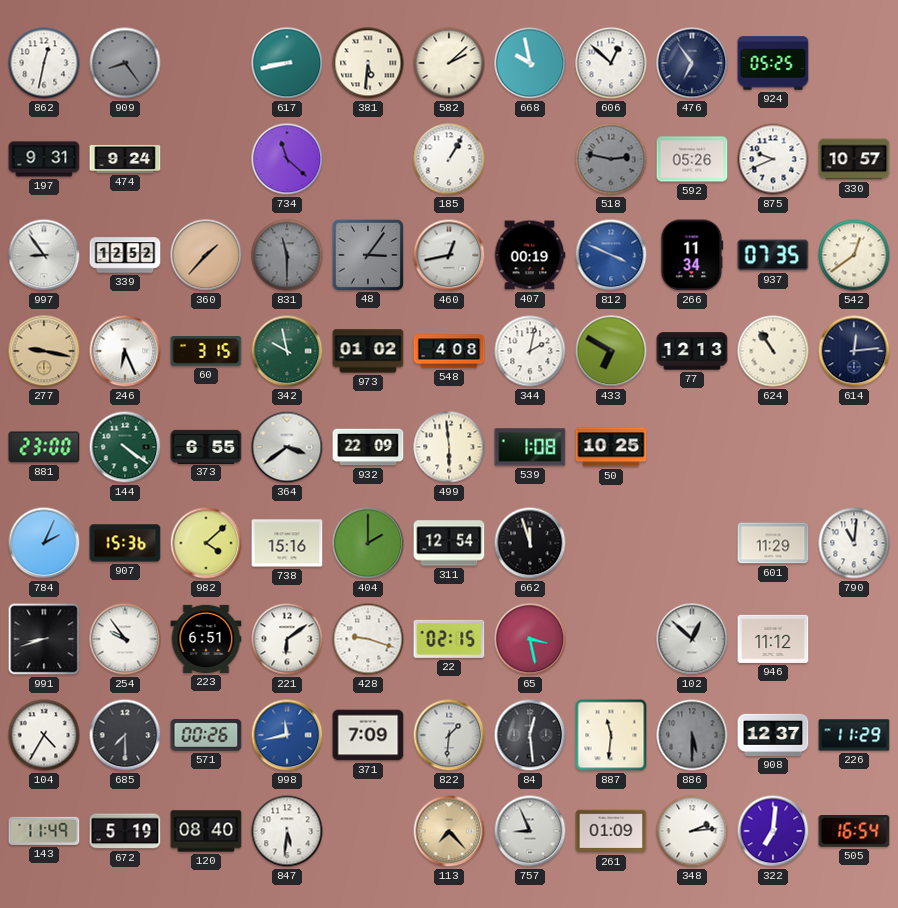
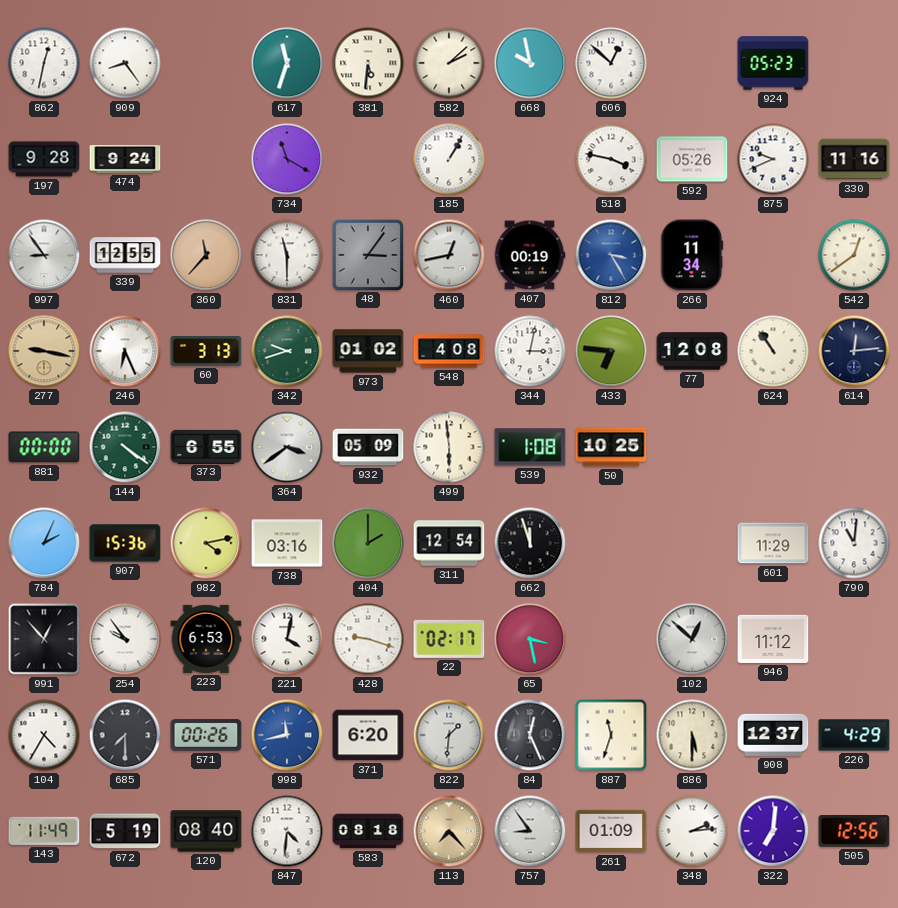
909 dial: grey -> white (125, 63)
617: 8:43 -> 11:33 (287, 63)
476: 6:54 -> none (692, 63)
924: 05:25 -> 05:23 (773, 63)
197: 9:31 -> 9:28 (44, 159)
734: 11:22 -> 11:20 (287, 159)
518: 2:47 -> 3:47 (611, 159)
518 dial: grey -> white (611, 159)
330: 10:57 -> 11:16 (854, 159)
339: 12:52 -> 12:55 (125, 255)
360: 1:37 -> 11:37 (206, 255)
831 dial: grey -> white (287, 255)
812: 3:49 -> 3:25 (611, 255)
937: 07:35 -> none (773, 255)
60: 3:15 -> 3:13 (206, 352)
342: 9:58 -> 9:42 (287, 351)
344: 2:02 -> 3:02 (530, 351)
433: 6:50 -> 6:46 (611, 351)
77: 12:13 -> 12:08 (692, 351)
881: 23:00 -> 00:00 (44, 447)
932: 22:09 -> 05:09 (368, 447)
982: 4:08 -> 4:13 (206, 543)
738: 15:16 -> 03:16 (287, 543)
991: 8:42 -> 12:53 (44, 639)
223: 6:51 -> 6:53 (206, 639)
221: 6:09 -> 4:02 (287, 639)
22: 02:15 -> 02:17 (449, 639)
371: 7:09 -> 6:20 (368, 735)
84: 12:29 -> 12:26 (530, 735)
887: 11:31 -> 11:33 (611, 735)
886 dial: grey -> cream (692, 735)
226: 11:29 -> 4:29 (854, 735)
847: 5:31 -> 4:31 (287, 831)
583: none -> 08:18 (368, 831)
757: 8:56 -> 8:54 (530, 831)
505: 16:54 -> 12:56 (854, 832)
